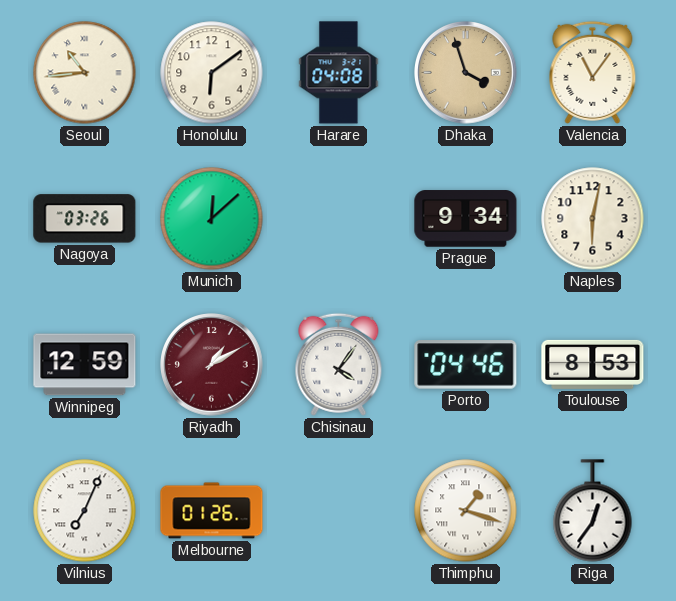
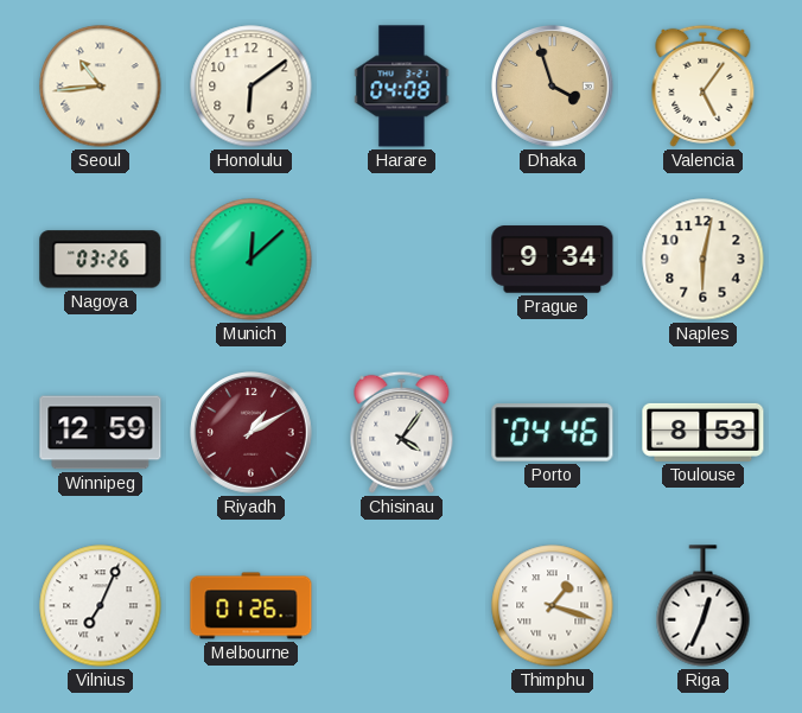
Valencia: 11:06 -> 5:06 (704, 85)
Riga: 12:36 -> 12:34 (704, 606)
